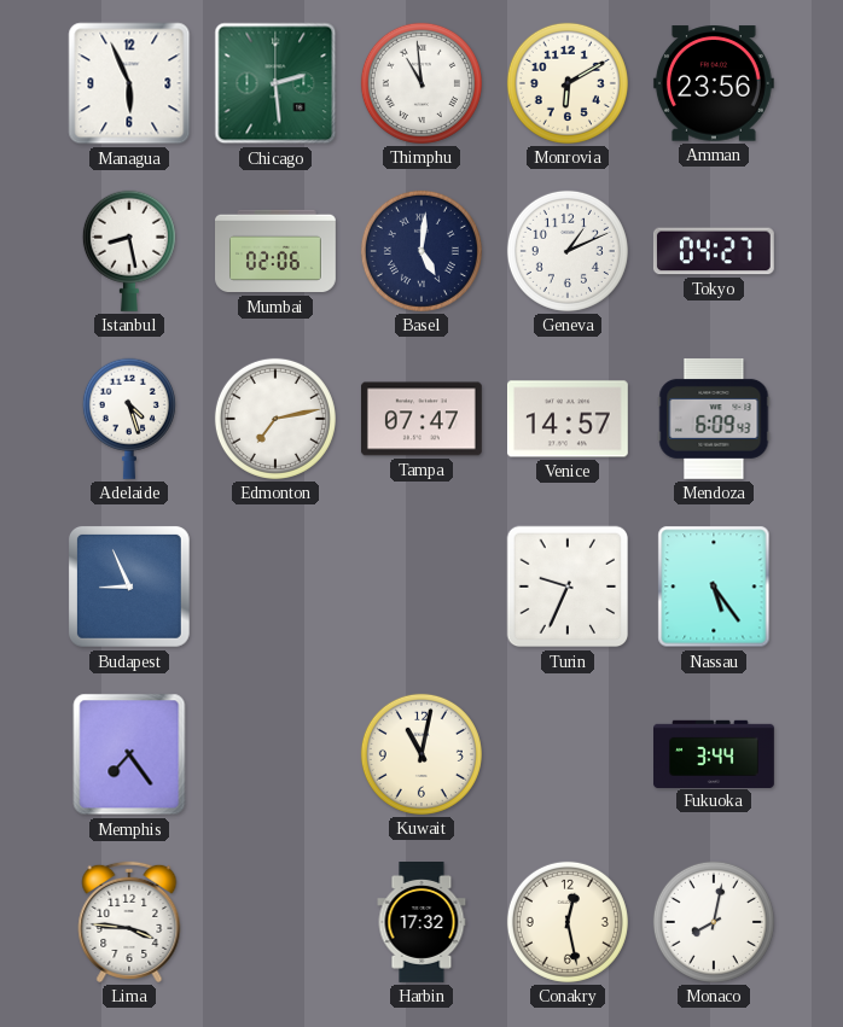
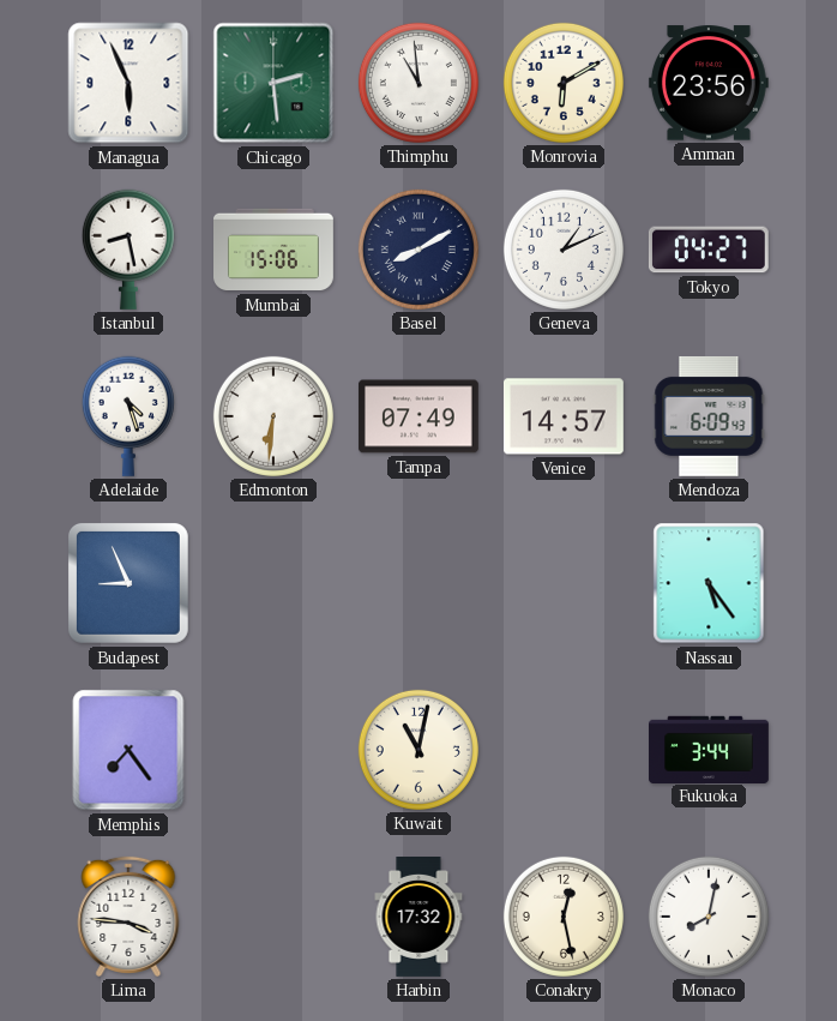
Mumbai: 02:06 -> 15:06 (275, 250)
Basel: 5:01 -> 8:10 (418, 250)
Edmonton: 7:13 -> 6:31 (273, 416)
Tampa: 07:47 -> 07:49 (418, 416)
Turin: 9:34 -> none (568, 587)
